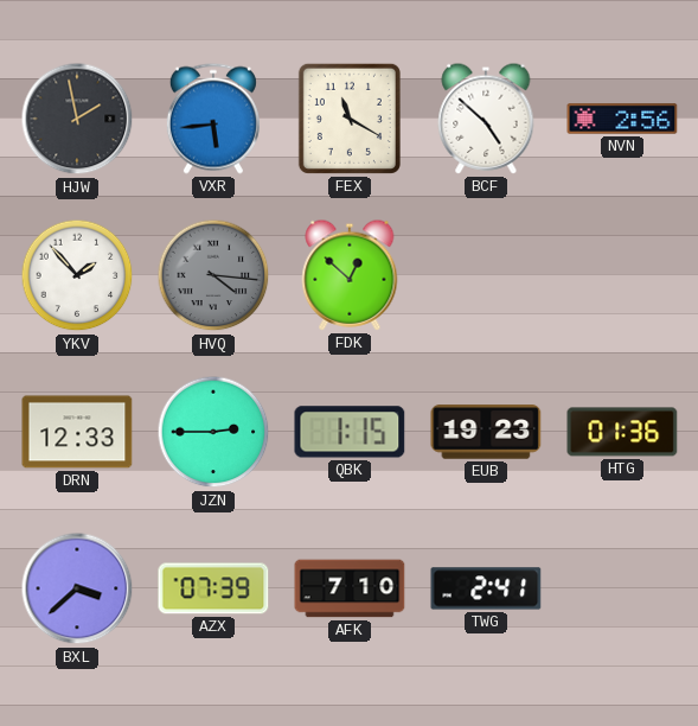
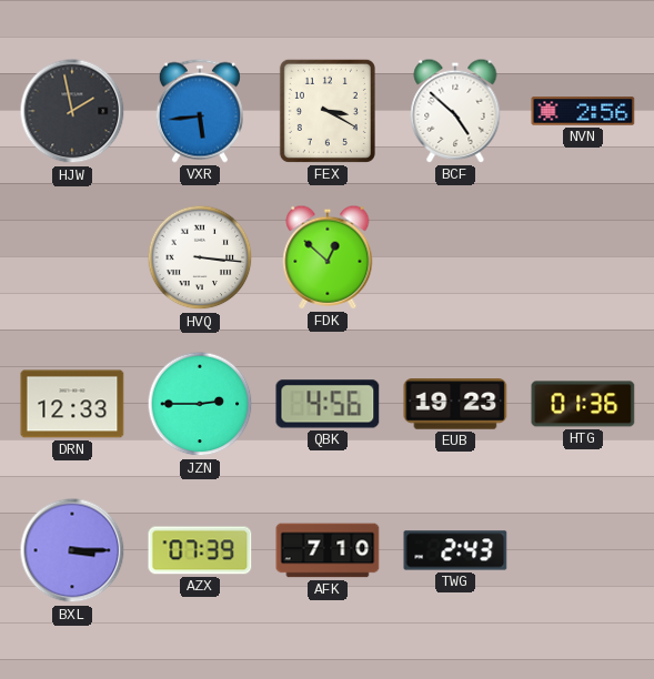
FEX: 11:20 -> 3:20 (328, 111)
YKV: 1:53 -> none (77, 275)
HVQ: 4:16 -> 3:16 (200, 257)
HVQ dial: grey -> white (200, 257)
QBK: 1:15 -> 4:56 (328, 404)
BXL: 3:38 -> 3:15 (72, 550)
TWG: 2:41 -> 2:43 (455, 550)
